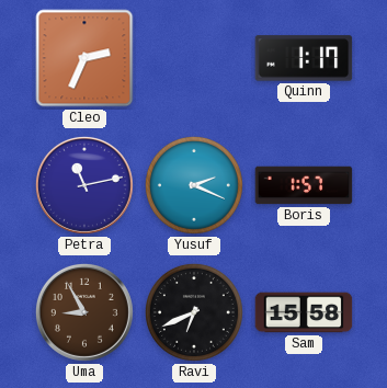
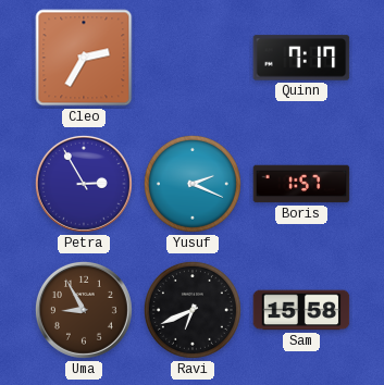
Cleo: 2:34 -> 2:35 (84, 58)
Quinn: 1:17 -> 7:17 (301, 58)
Petra: 11:13 -> 2:55 (84, 184)
